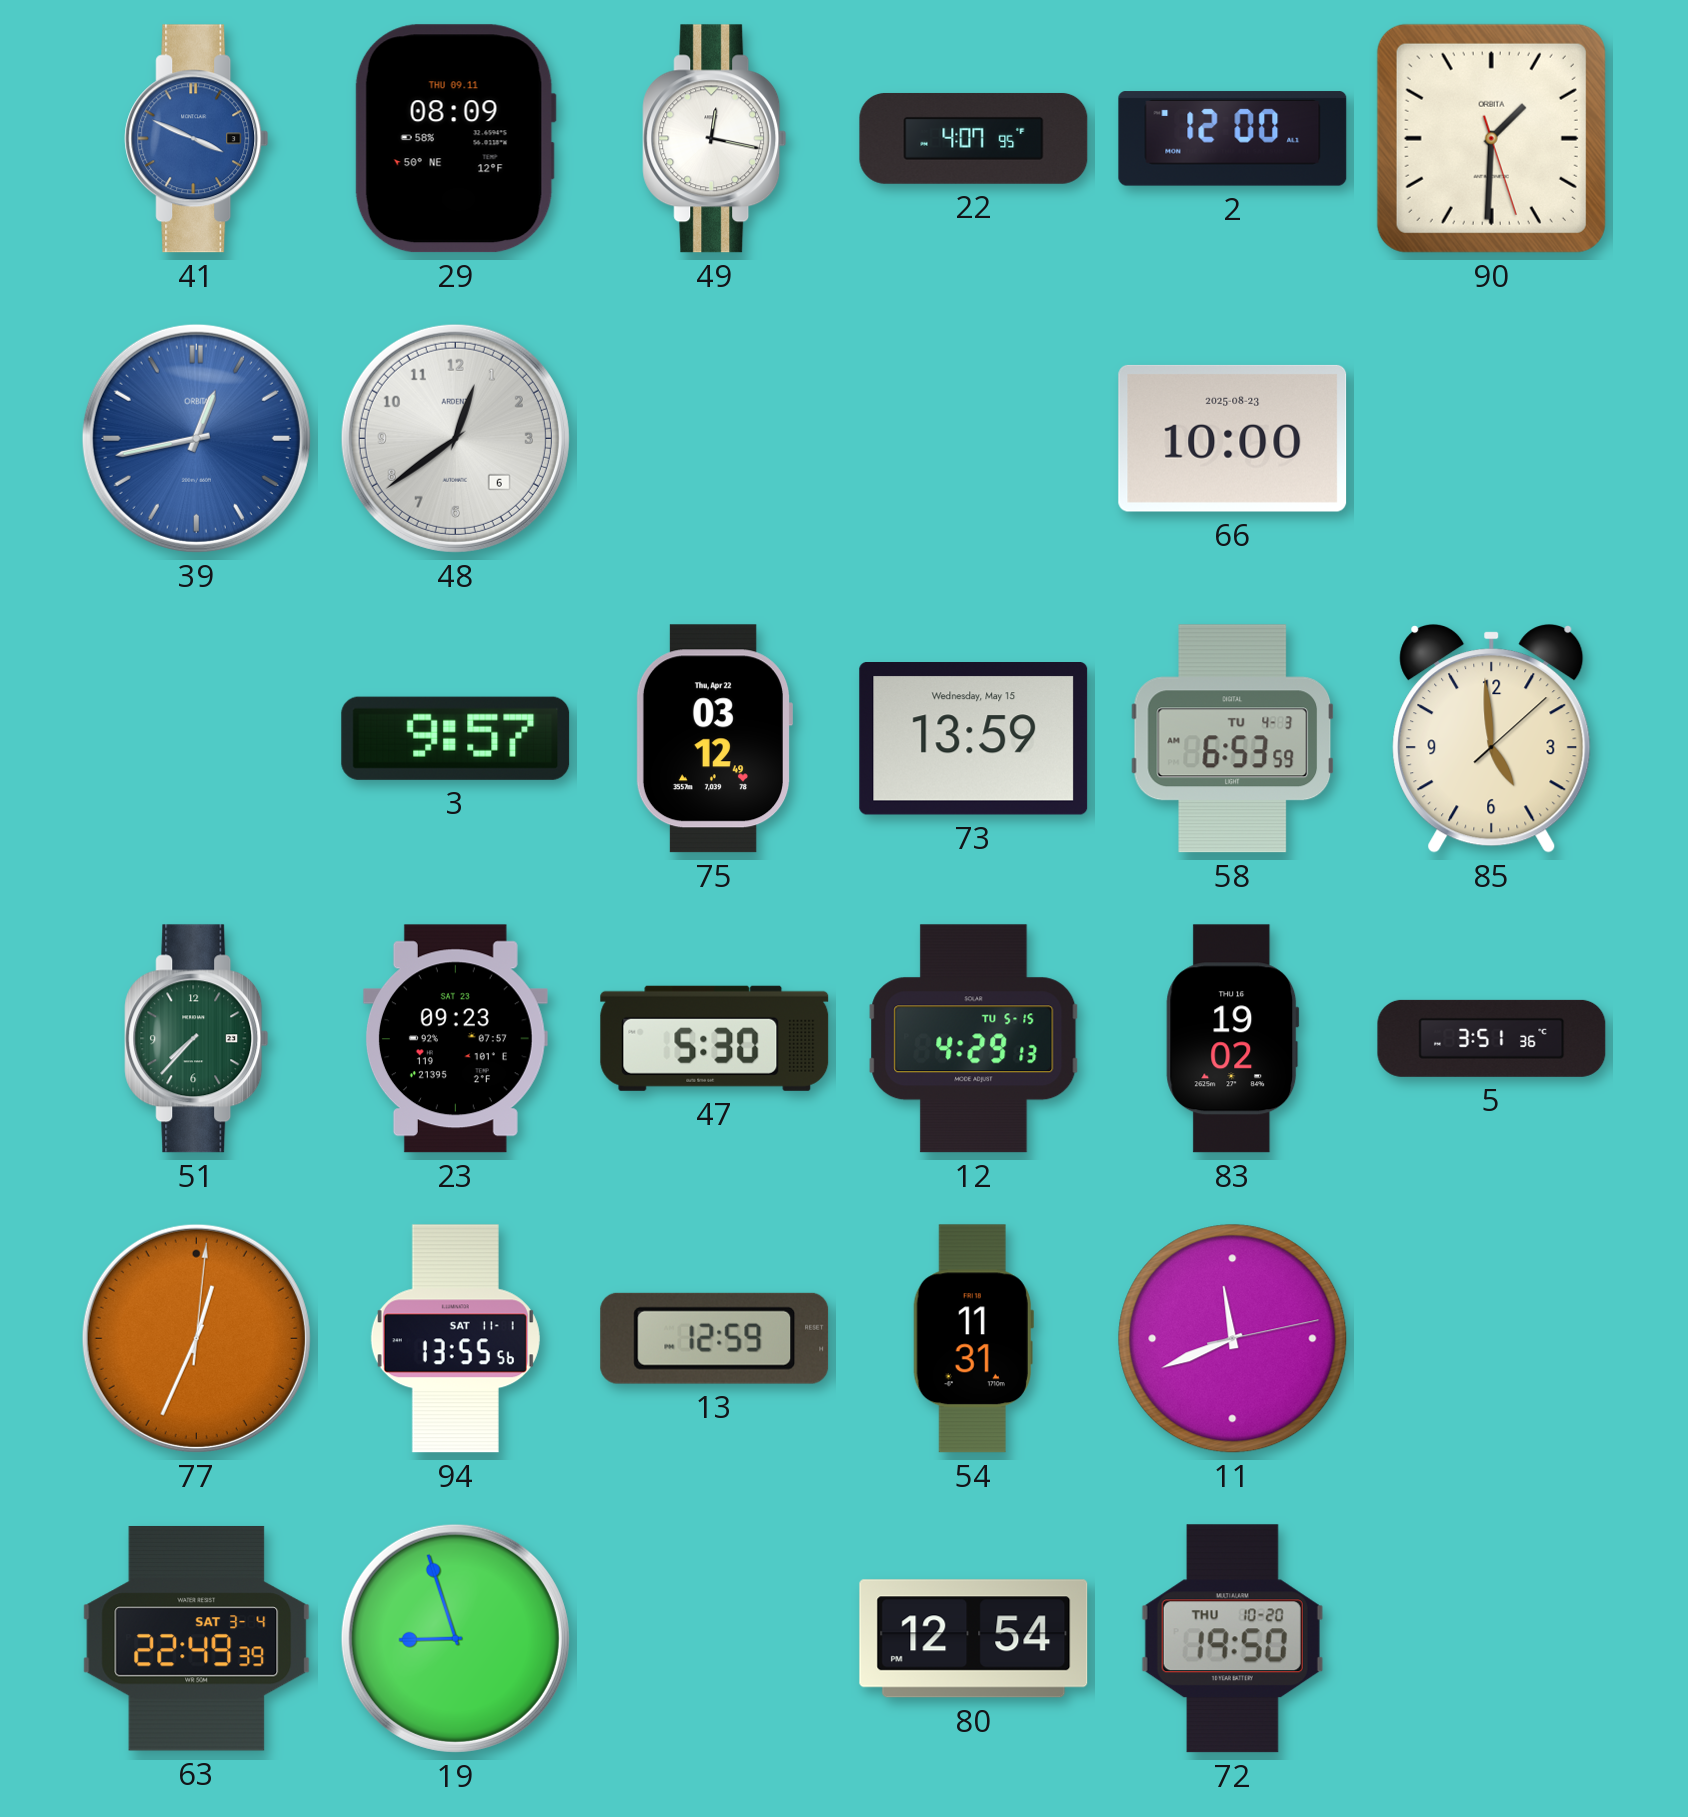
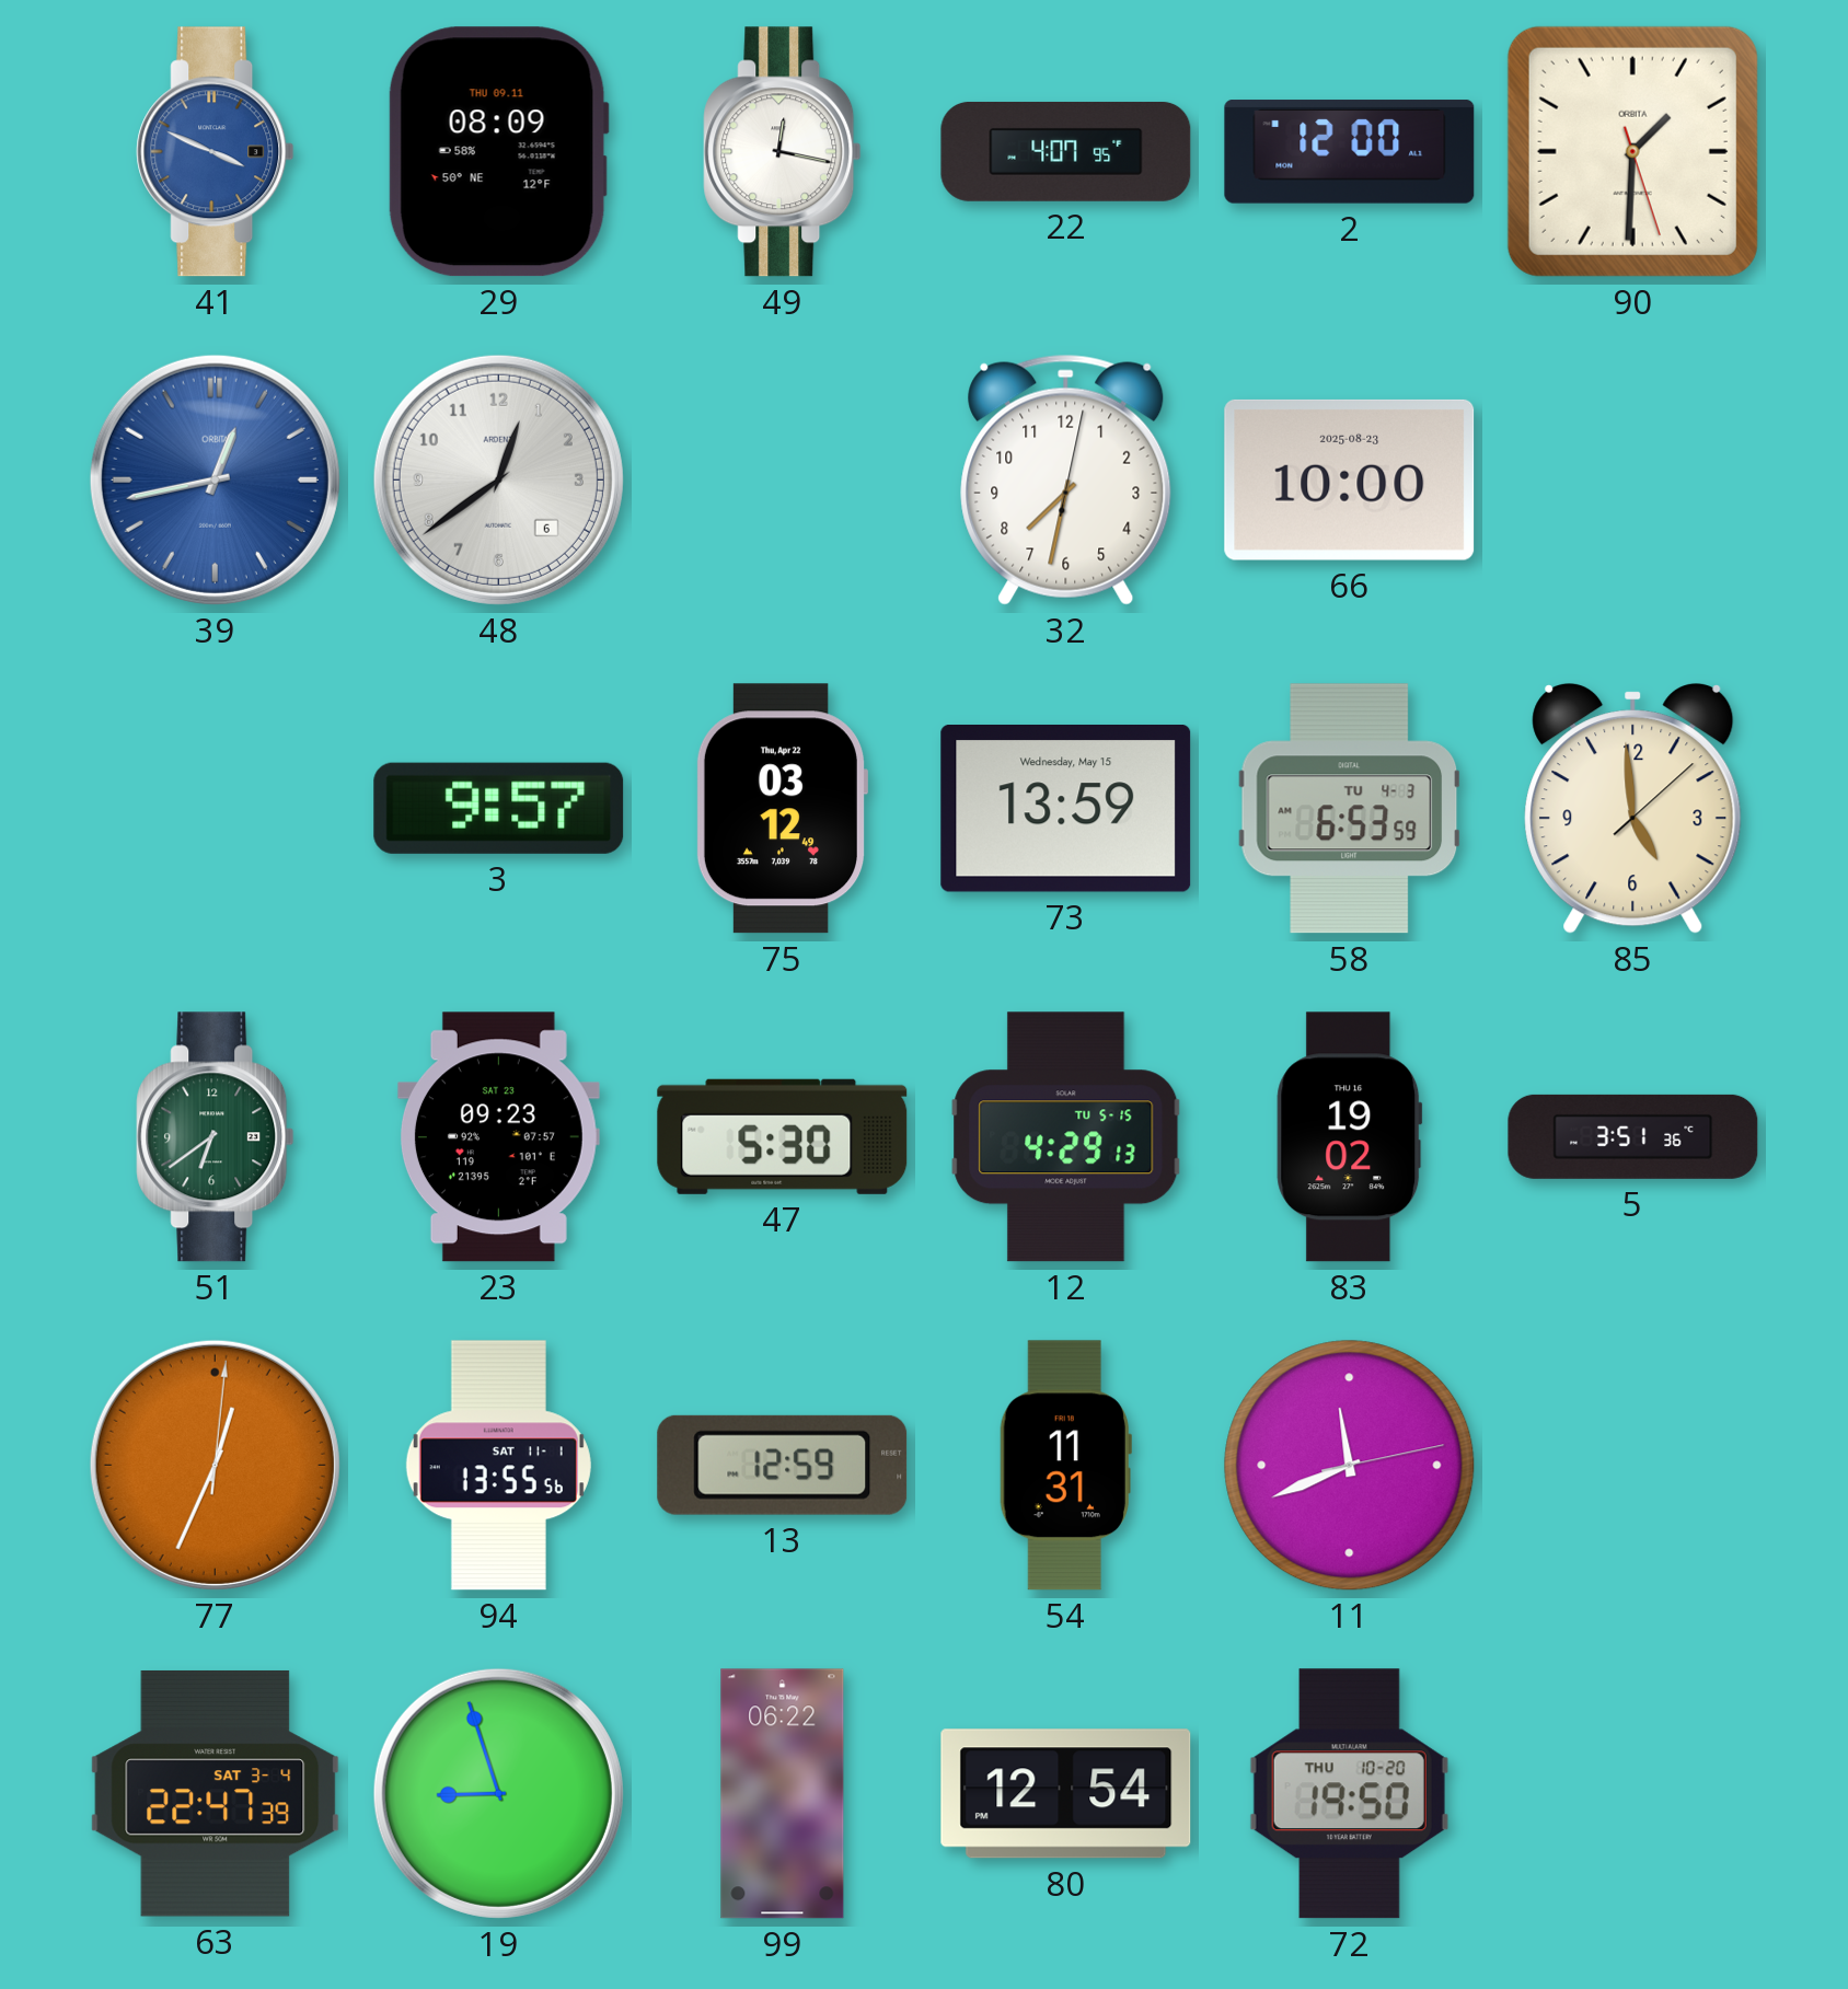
32: none -> 7:32 (1066, 479)
51: 7:37 -> 6:39 (216, 1137)
63: 22:49 -> 22:47 (216, 1793)
99: none -> 06:22 (783, 1794)
